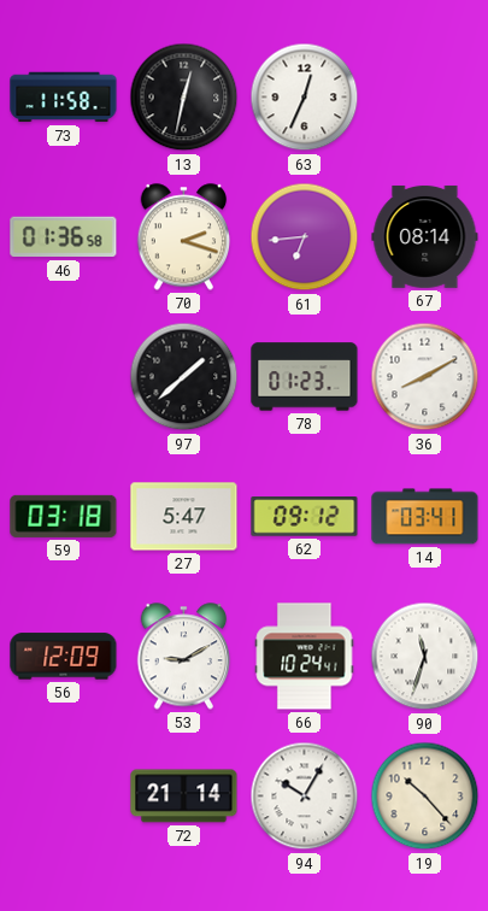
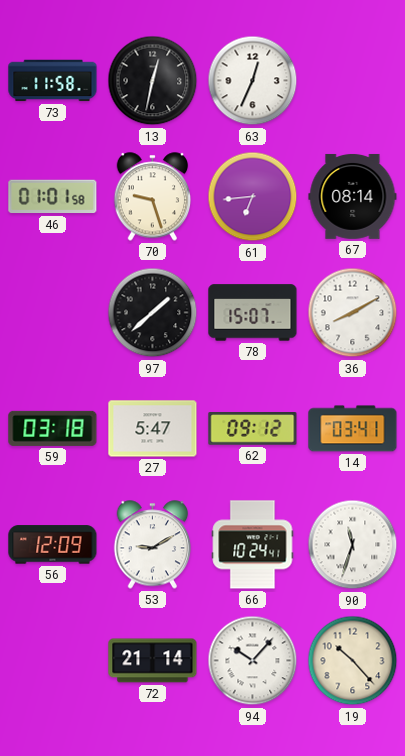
46: 01:36 -> 01:01 (53, 197)
70: 2:18 -> 9:27 (153, 197)
78: 01:23 -> 15:07 (253, 313)
94: 10:05 -> 10:07 (253, 661)
